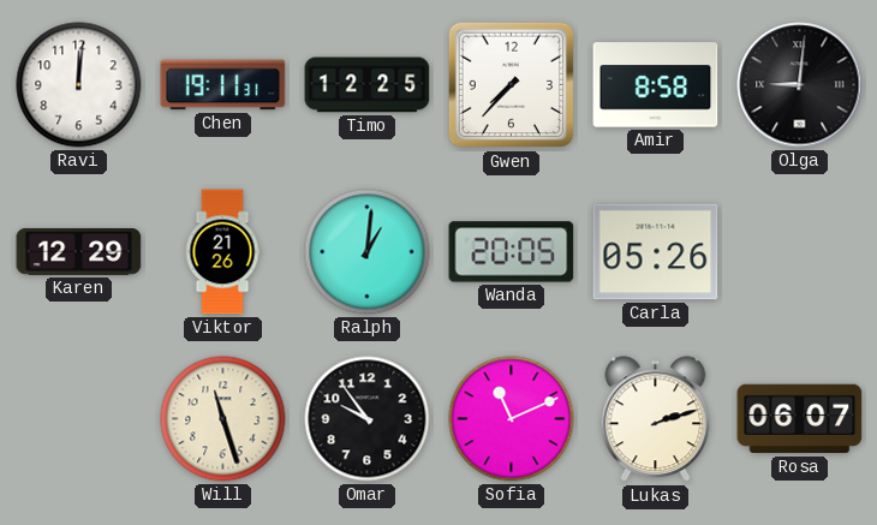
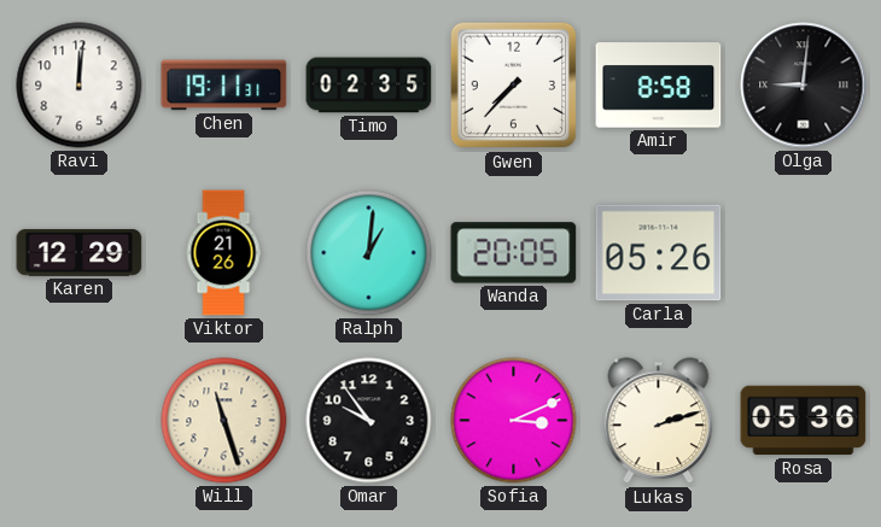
Timo: 12:25 -> 02:35 (369, 86)
Sofia: 11:11 -> 3:11 (514, 421)
Rosa: 06:07 -> 05:36 (804, 421)
